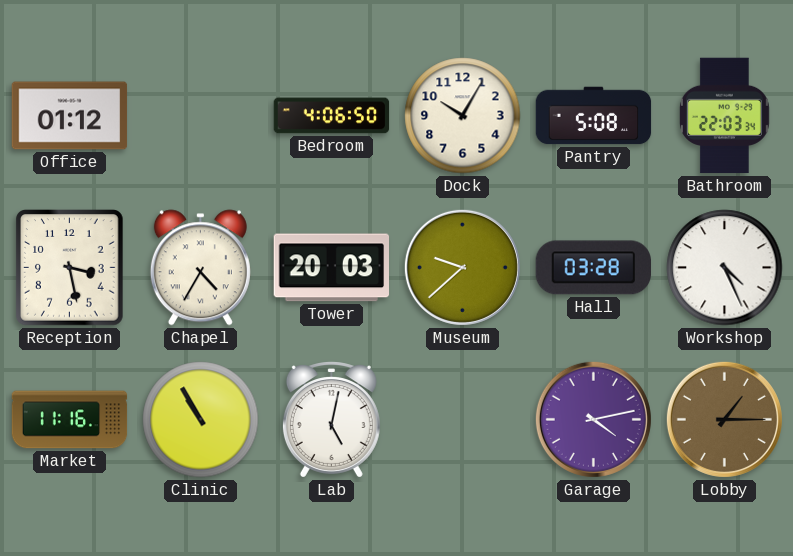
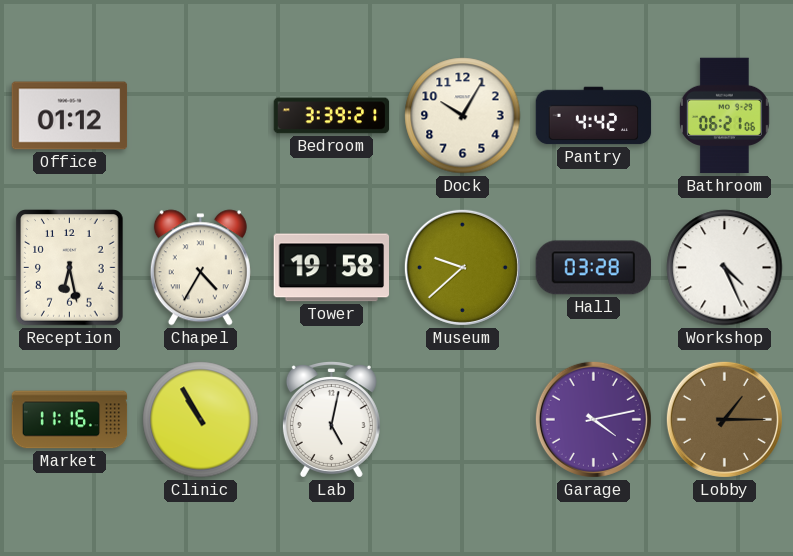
Bedroom: 4:06 -> 3:39 (332, 116)
Pantry: 5:08 -> 4:42 (594, 116)
Bathroom: 22:03 -> 06:21 (724, 116)
Reception: 3:28 -> 6:28 (70, 268)
Tower: 20:03 -> 19:58 (332, 268)
